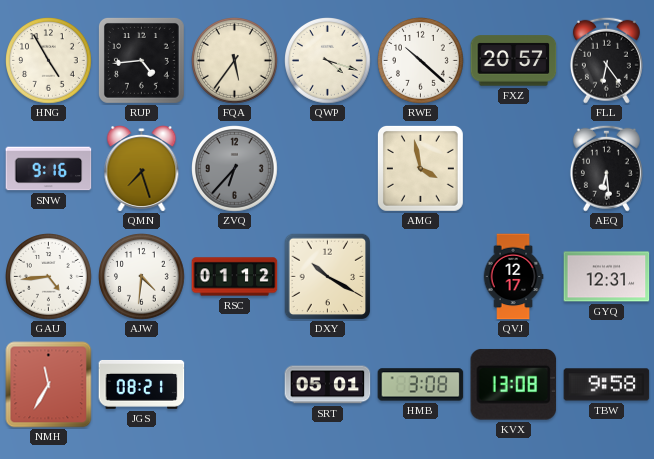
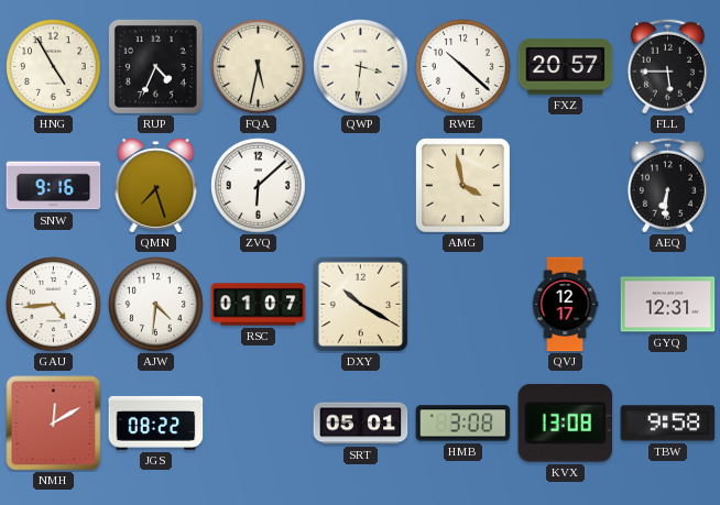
RUP: 4:44 -> 4:34 (155, 66)
FQA: 5:36 -> 5:32 (259, 67)
QWP: 4:18 -> 3:31 (361, 67)
FLL: 6:24 -> 5:45 (667, 66)
ZVQ: 6:37 -> 6:08 (259, 186)
ZVQ dial: grey -> white (259, 186)
AEQ: 6:29 -> 6:31 (667, 185)
RSC: 01:12 -> 01:07 (259, 305)
NMH: 11:35 -> 12:10 (54, 424)
JGS: 08:21 -> 08:22 (156, 422)
